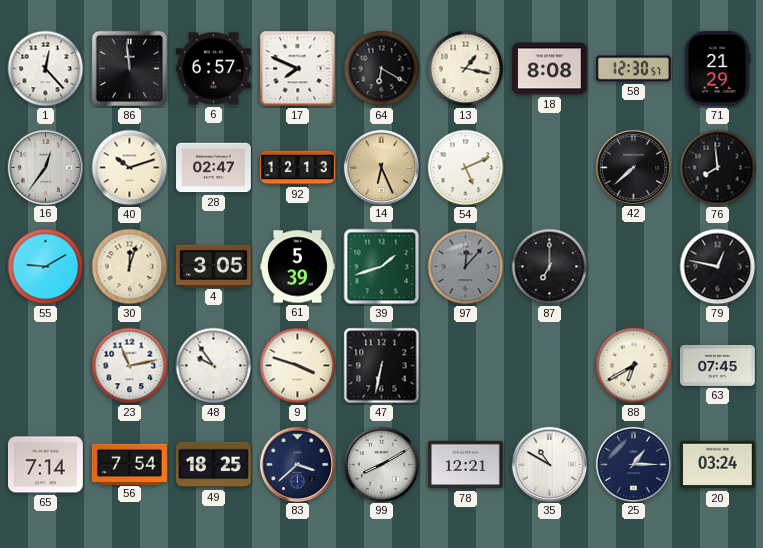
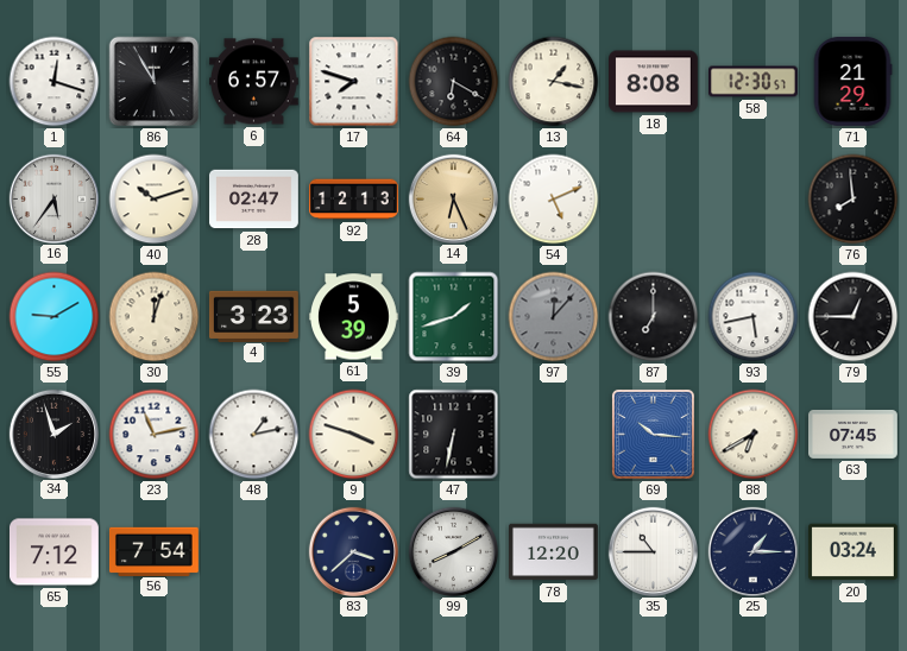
1: 12:23 -> 12:18 (55, 82)
86: 11:59 -> 11:55 (155, 82)
17: 7:49 -> 7:48 (354, 82)
16: 12:36 -> 5:36 (53, 198)
42: 7:38 -> none (633, 167)
4: 3:05 -> 3:23 (254, 316)
93: none -> 5:43 (754, 317)
79: 12:47 -> 12:45 (854, 317)
34: none -> 1:57 (53, 434)
48: 9:54 -> 1:13 (254, 435)
69: none -> 10:16 (653, 434)
65: 7:14 -> 7:12 (55, 552)
49: 18:25 -> none (214, 465)
78: 12:21 -> 12:20 (554, 552)
35: 10:50 -> 10:45 (653, 551)
